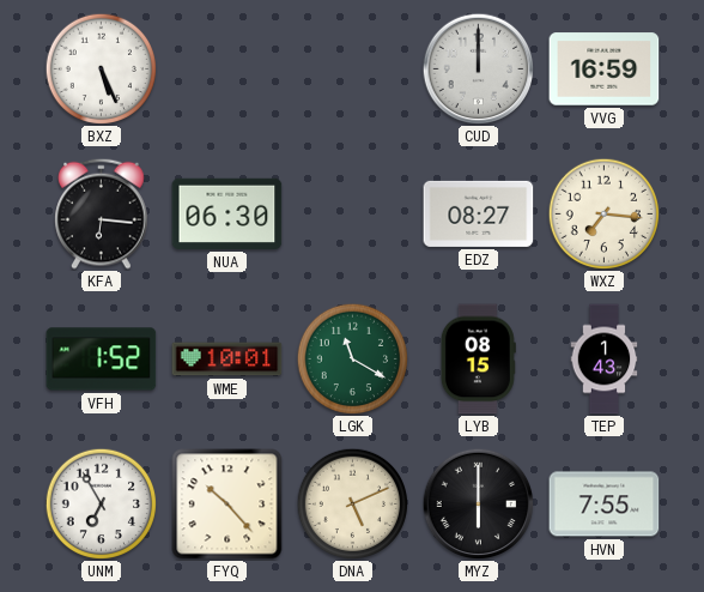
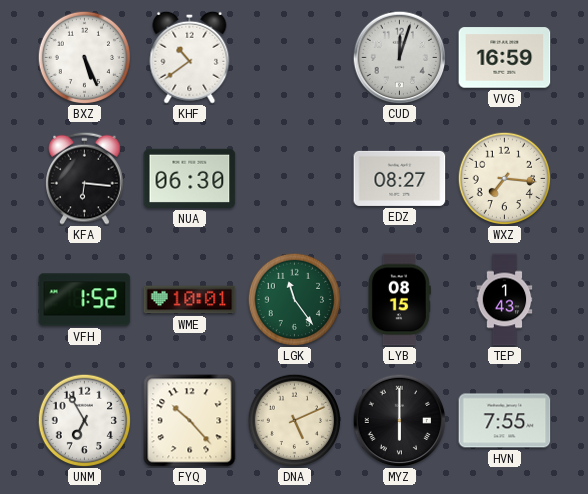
KHF: none -> 10:39 (190, 57)
CUD: 12:00 -> 12:03 (399, 57)
LGK: 11:20 -> 11:24 (294, 299)
